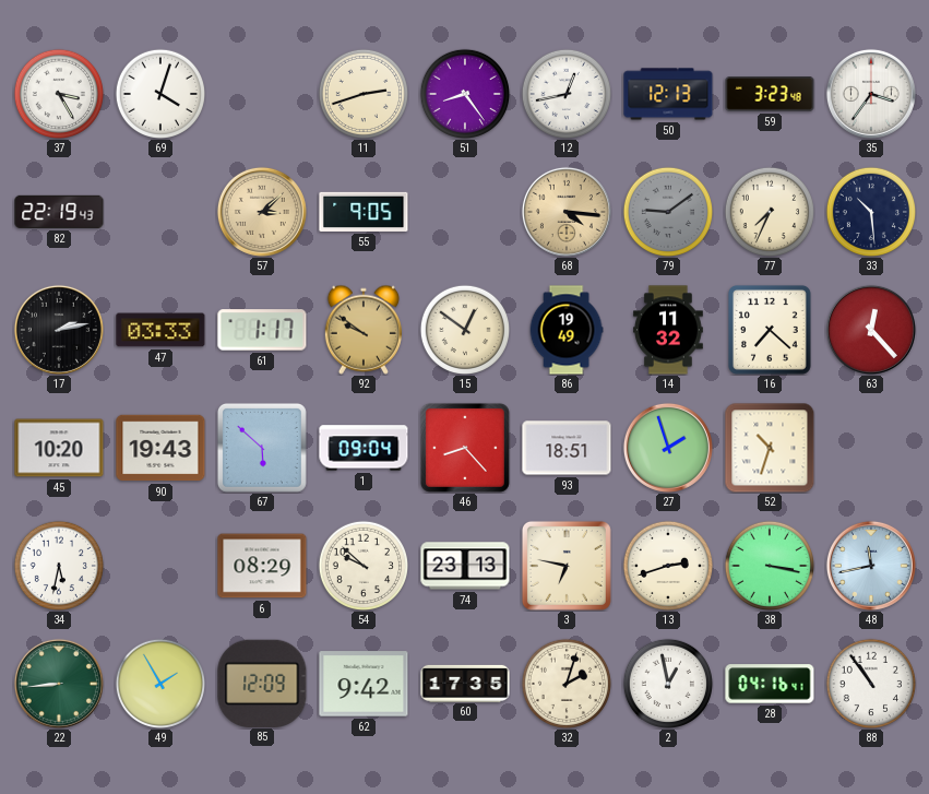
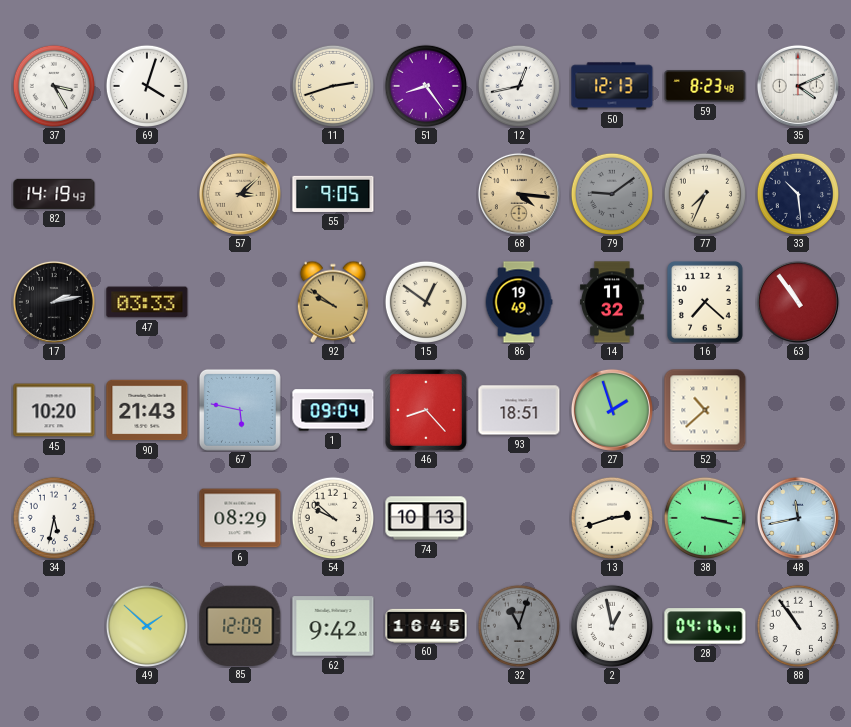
59: 3:23 -> 8:23 (705, 86)
35: 3:36 -> 4:11 (798, 86)
82: 22:19 -> 14:19 (54, 194)
61: 1:17 -> none (262, 330)
63: 12:23 -> 10:54 (798, 302)
90: 19:43 -> 21:43 (147, 410)
67: 5:52 -> 5:47 (240, 410)
52: 10:33 -> 10:38 (705, 410)
74: 23:13 -> 10:13 (426, 518)
3: 6:47 -> none (567, 566)
22: 8:44 -> none (59, 684)
49: 1:55 -> 1:52 (146, 625)
60: 17:35 -> 16:45 (426, 625)
32: 2:03 -> 11:03 (518, 625)
32 dial: cream -> grey (518, 625)
